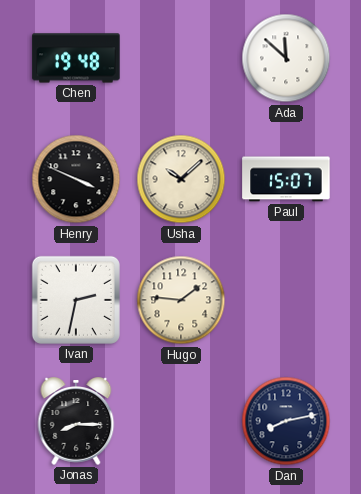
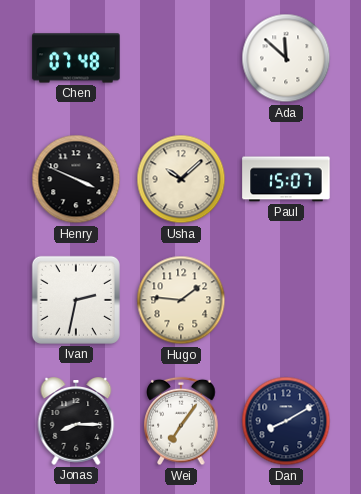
Chen: 19:48 -> 07:48 (76, 58)
Wei: none -> 7:06 (181, 421)
Dan: 8:13 -> 8:10 (286, 421)
